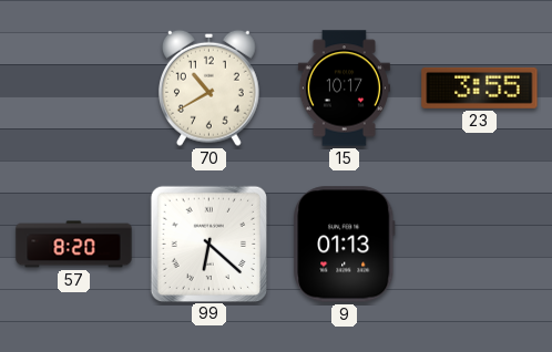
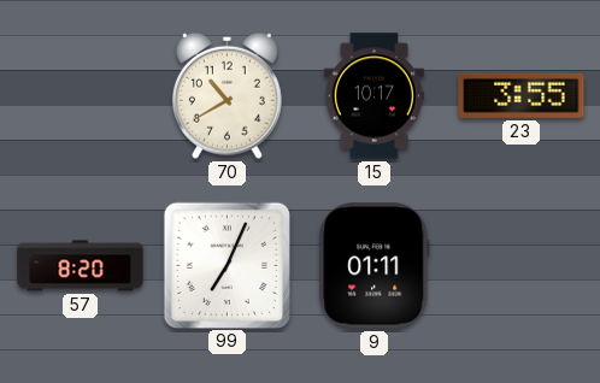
99: 6:22 -> 7:04 (227, 265)
9: 01:13 -> 01:11 (375, 266)
